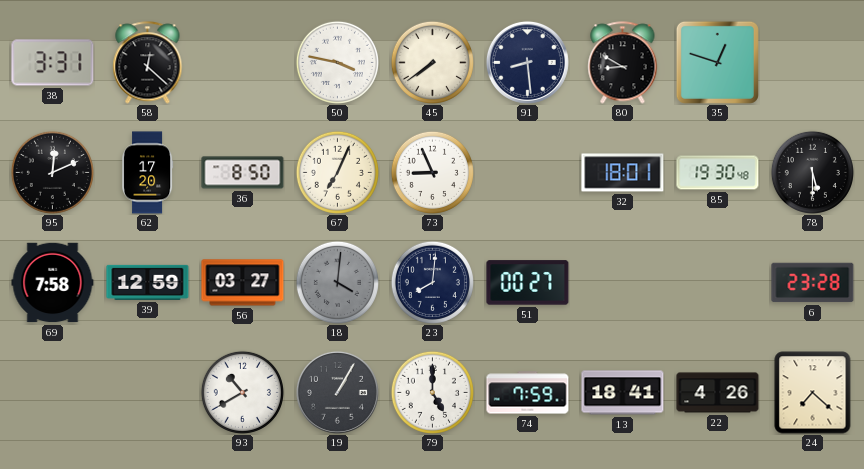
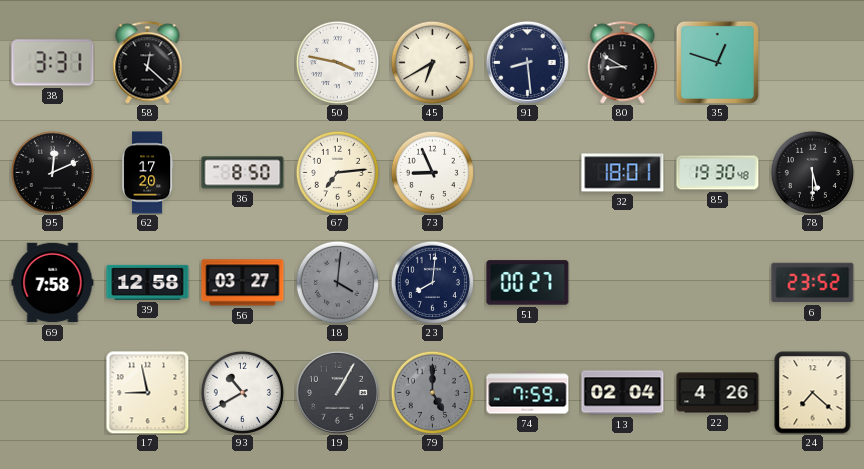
45: 7:39 -> 6:40 (432, 62)
67: 7:04 -> 7:14 (337, 172)
39: 12:59 -> 12:58 (148, 282)
6: 23:28 -> 23:52 (813, 283)
17: none -> 8:58 (147, 392)
79 dial: white -> grey (432, 392)
13: 18:41 -> 02:04 (623, 393)
